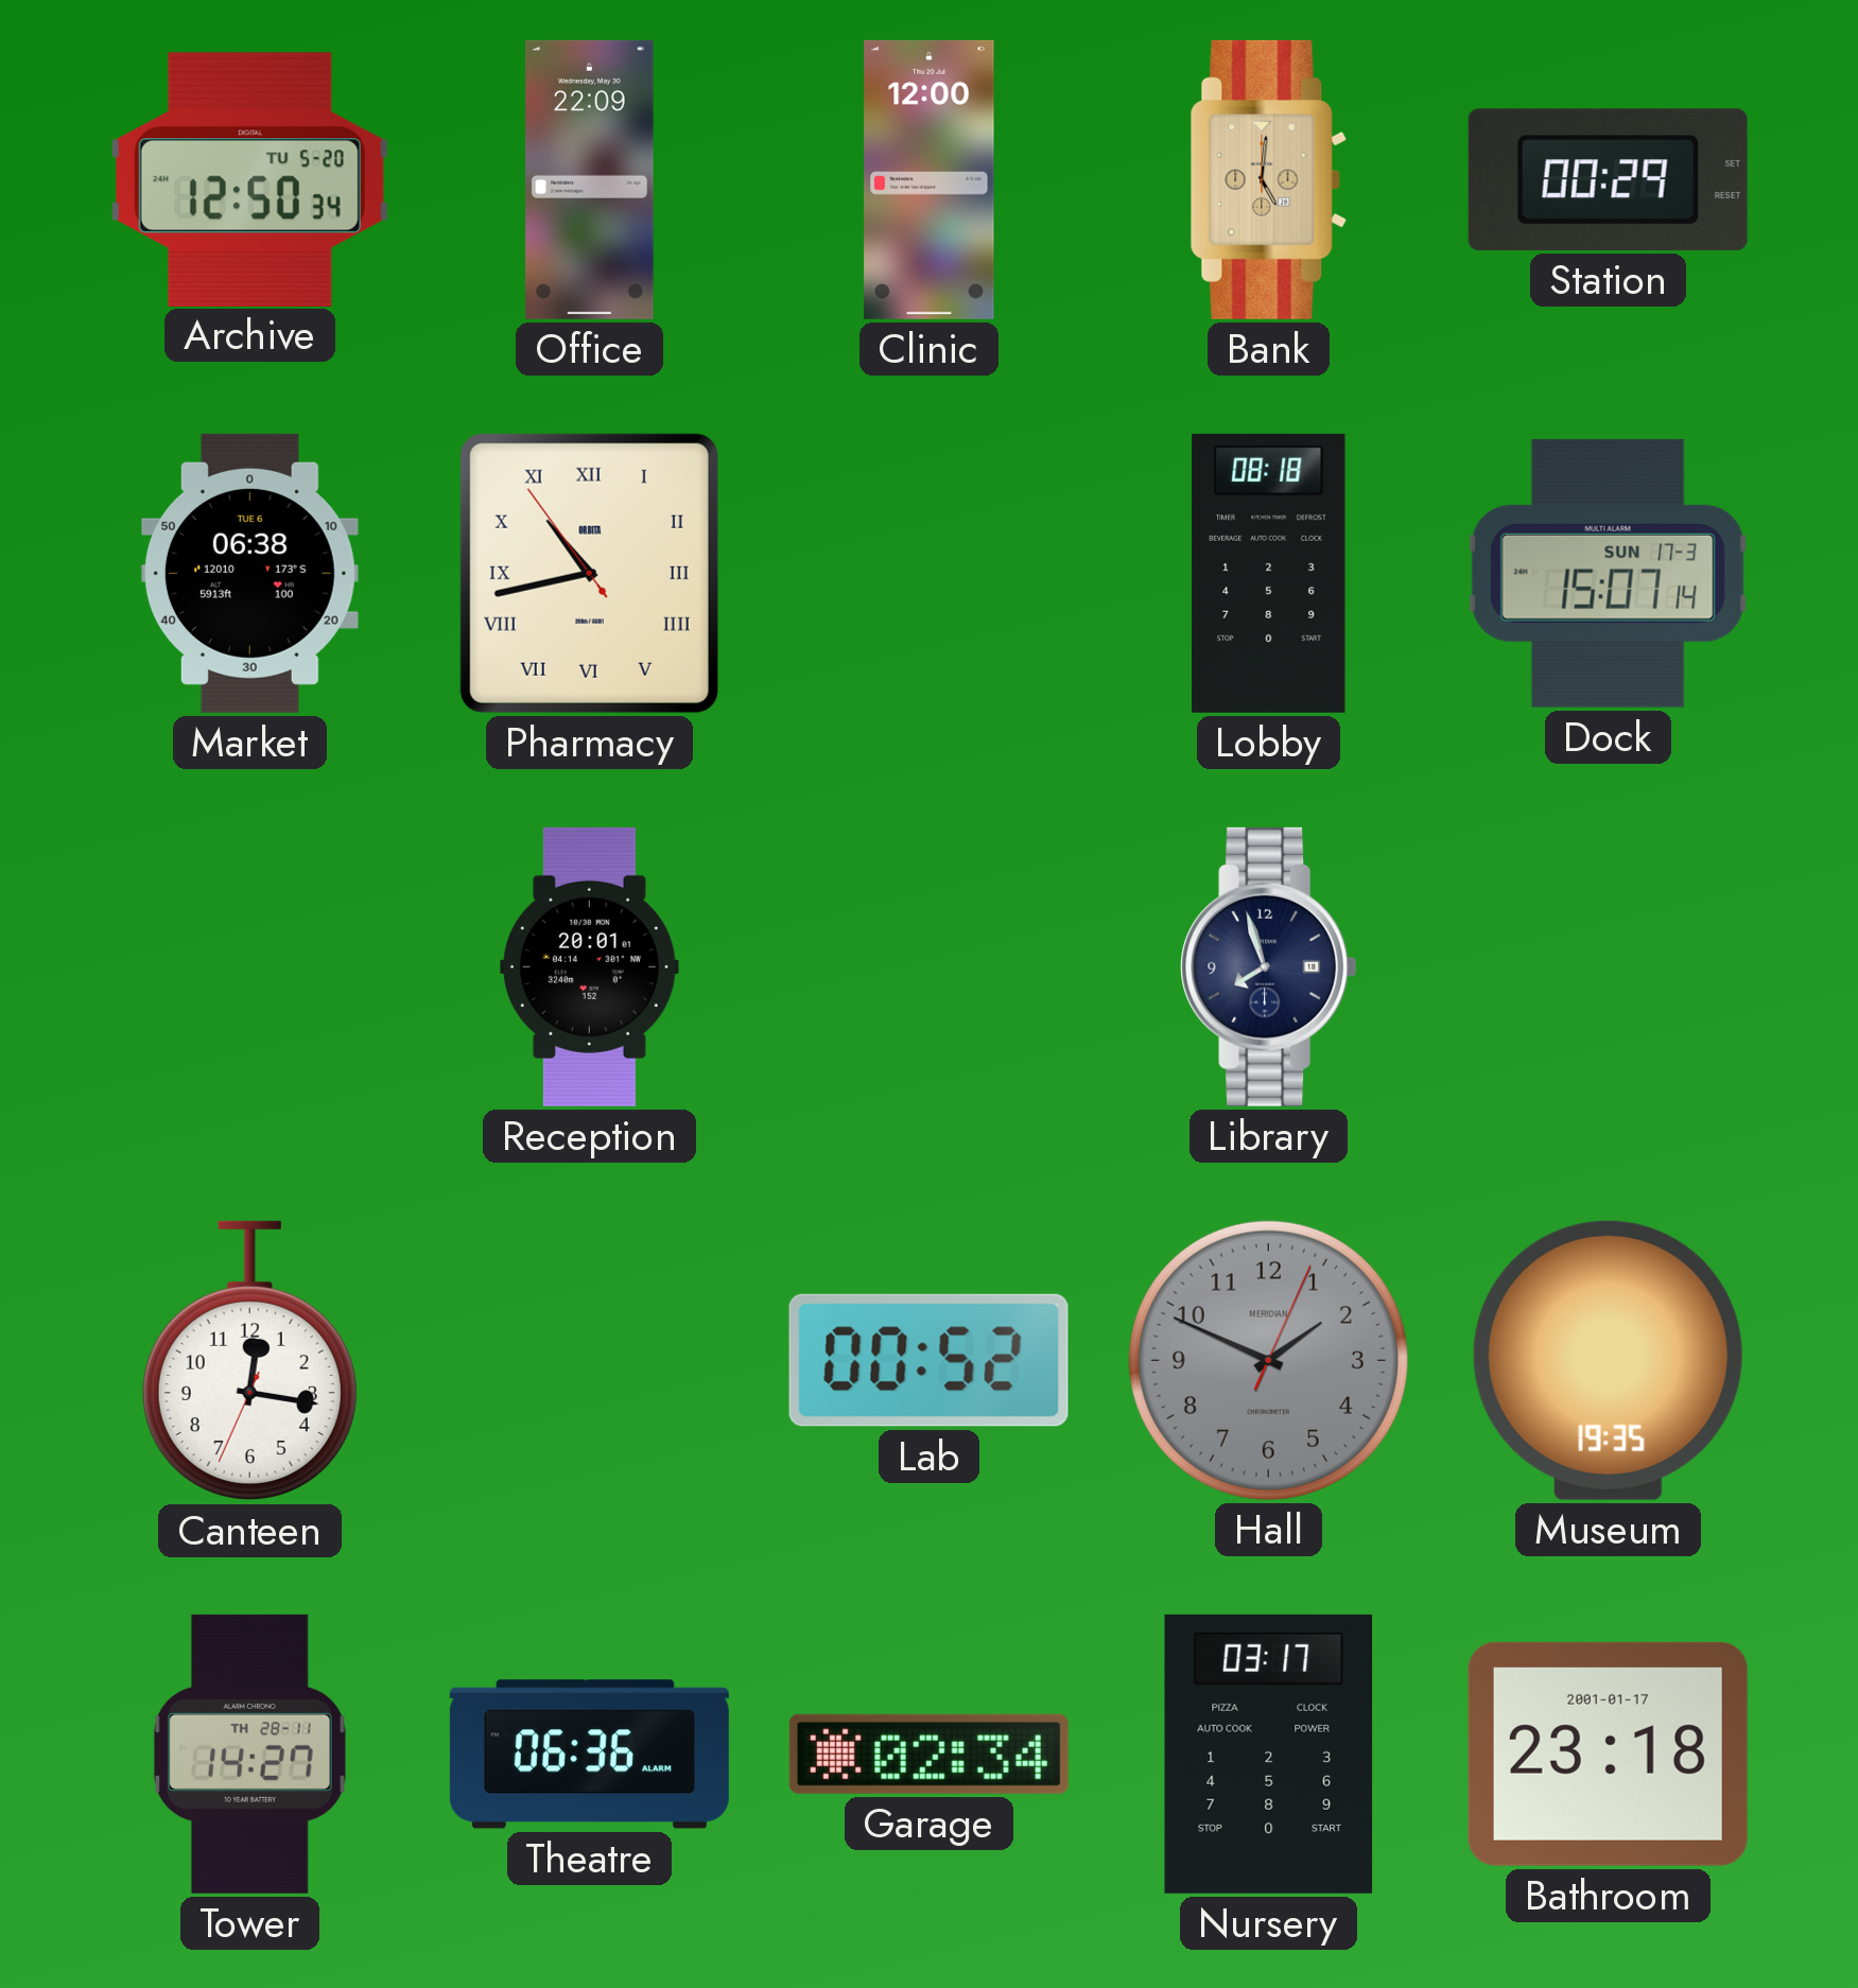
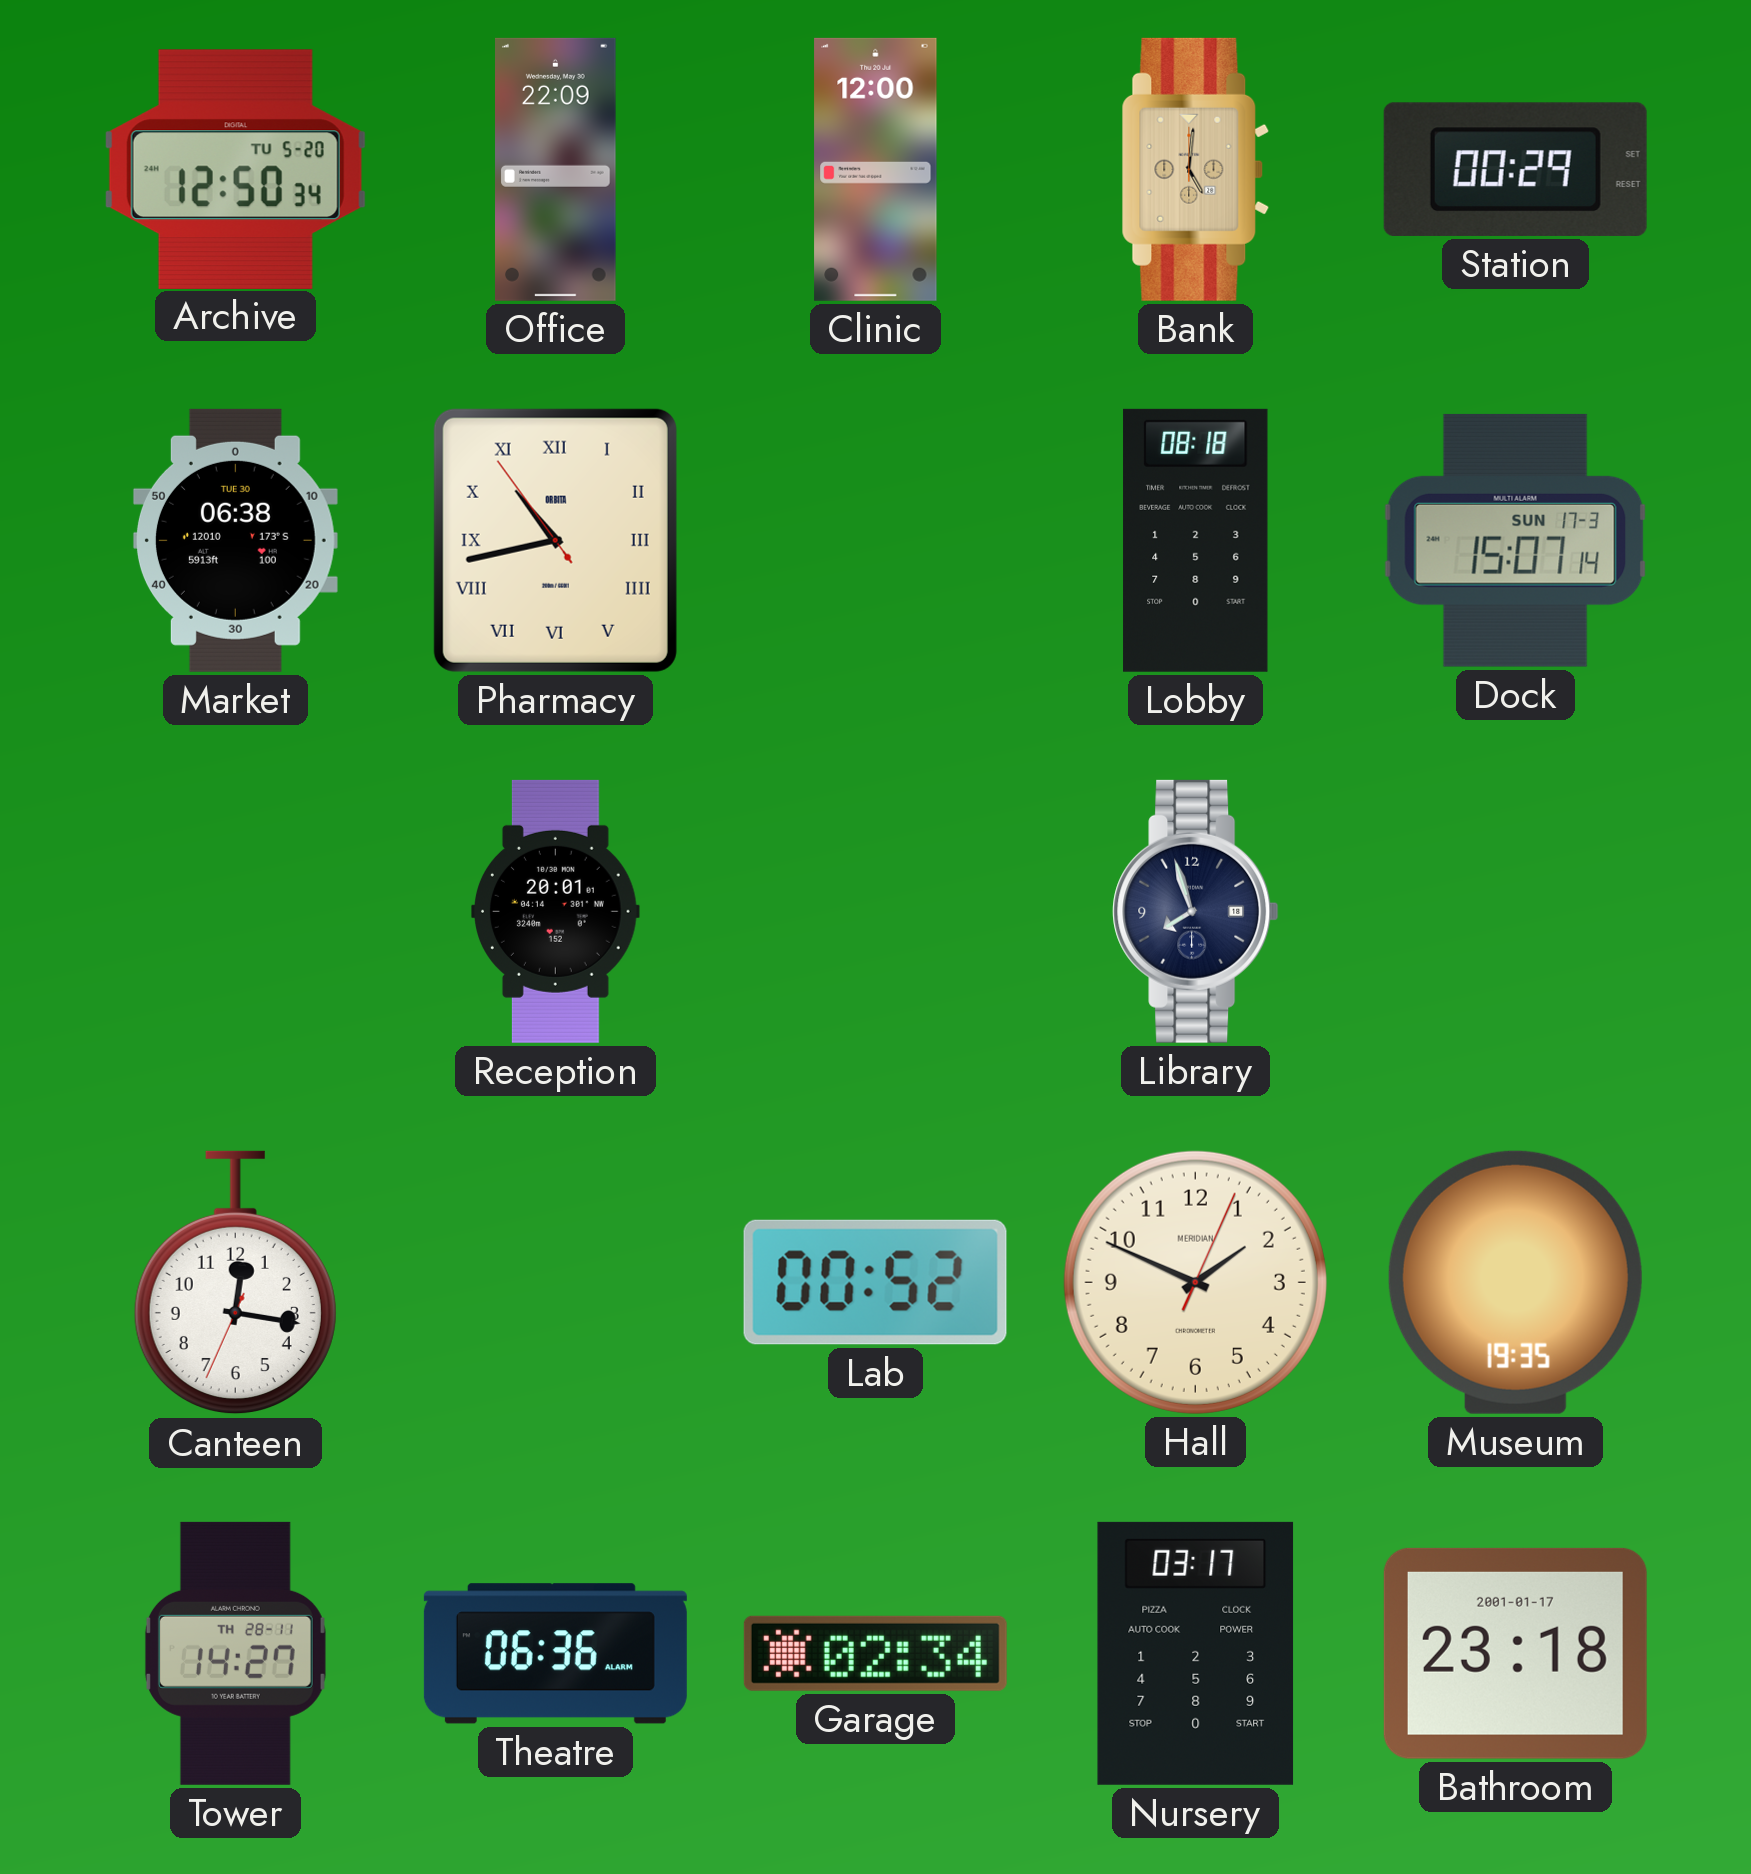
Market date: TUE 6 -> TUE 30 (235, 540)
Hall dial: grey -> cream (1195, 1282)
